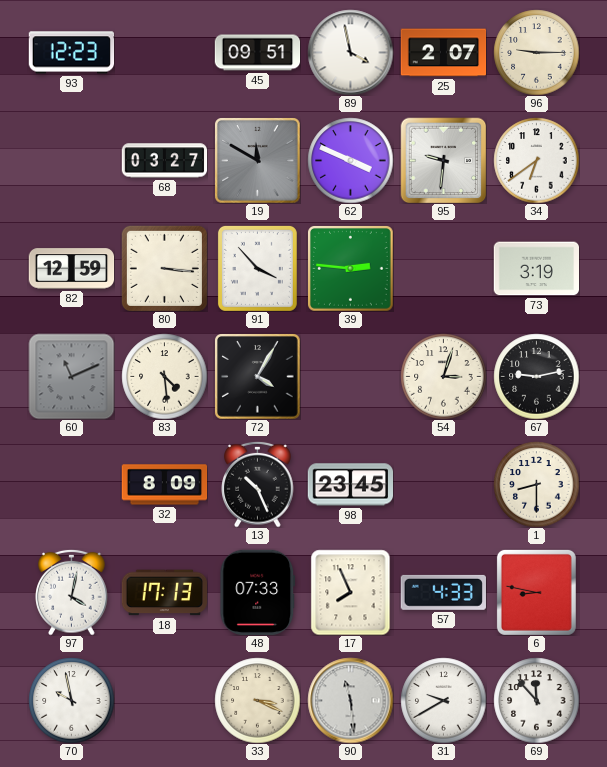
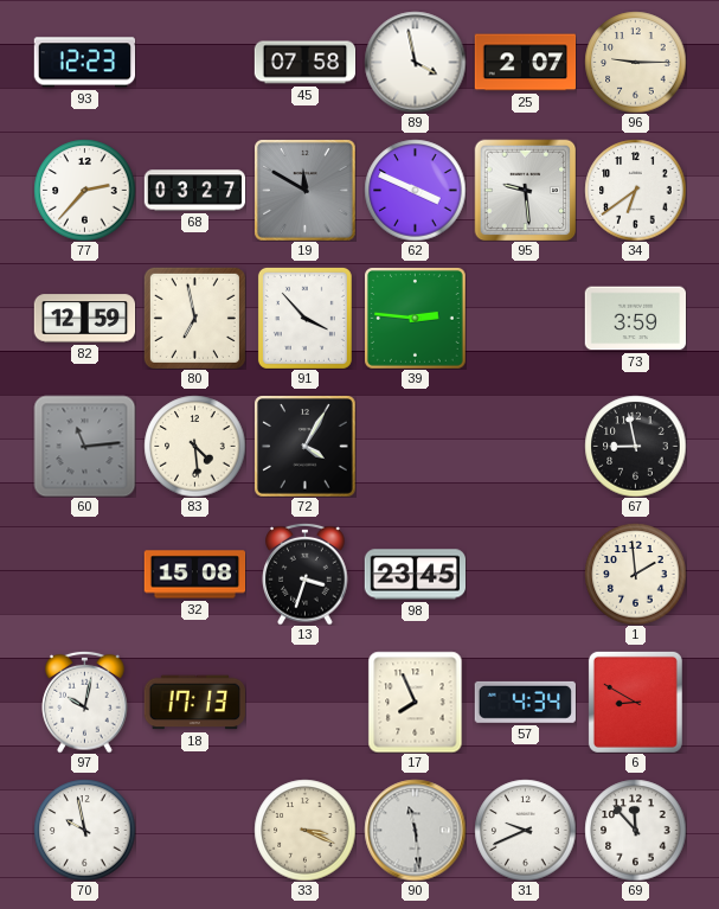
45: 09:51 -> 07:58 (304, 63)
77: none -> 2:37 (84, 190)
95: 9:31 -> 9:29 (525, 190)
80: 3:16 -> 6:58 (194, 318)
73: 3:19 -> 3:59 (635, 319)
60: 11:11 -> 11:14 (84, 446)
54: 3:03 -> none (443, 376)
67: 9:13 -> 8:58 (635, 446)
32: 8:09 -> 15:08 (194, 575)
13: 10:26 -> 3:33 (306, 574)
1: 8:30 -> 1:59 (635, 574)
97: 4:02 -> 10:02 (85, 702)
48: 07:33 -> none (258, 592)
57: 4:33 -> 4:34 (525, 702)
6: 8:47 -> 8:50 (635, 702)
31: 9:40 -> 9:41 (525, 830)
